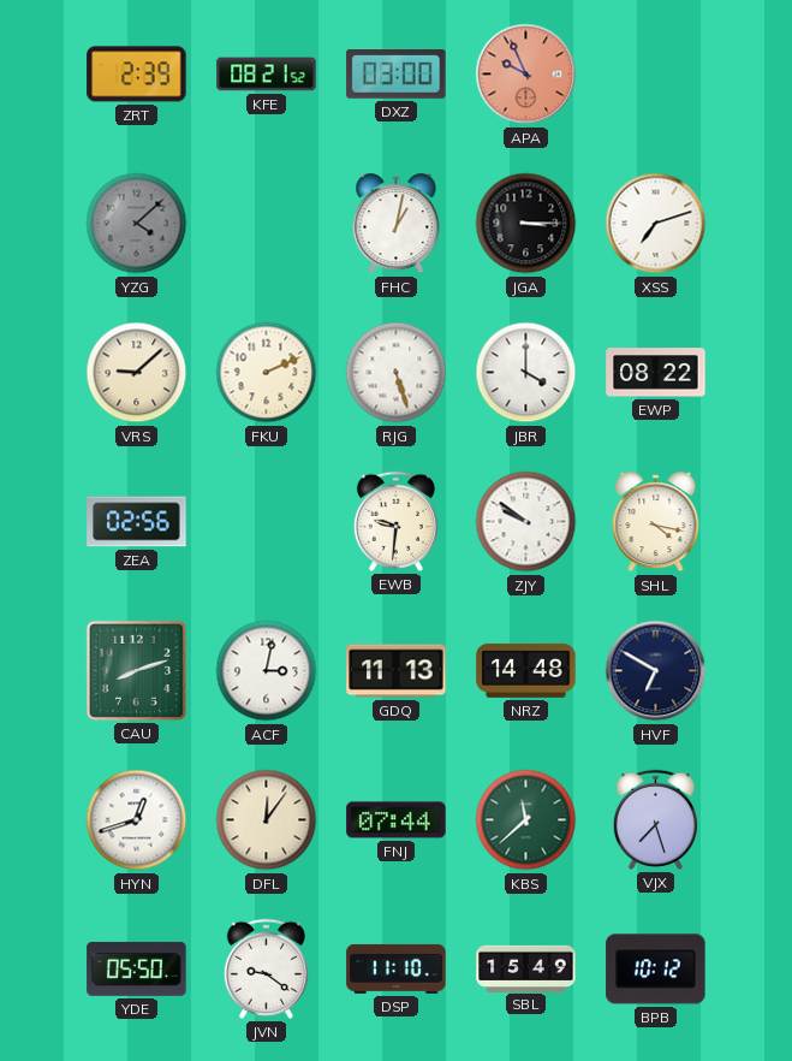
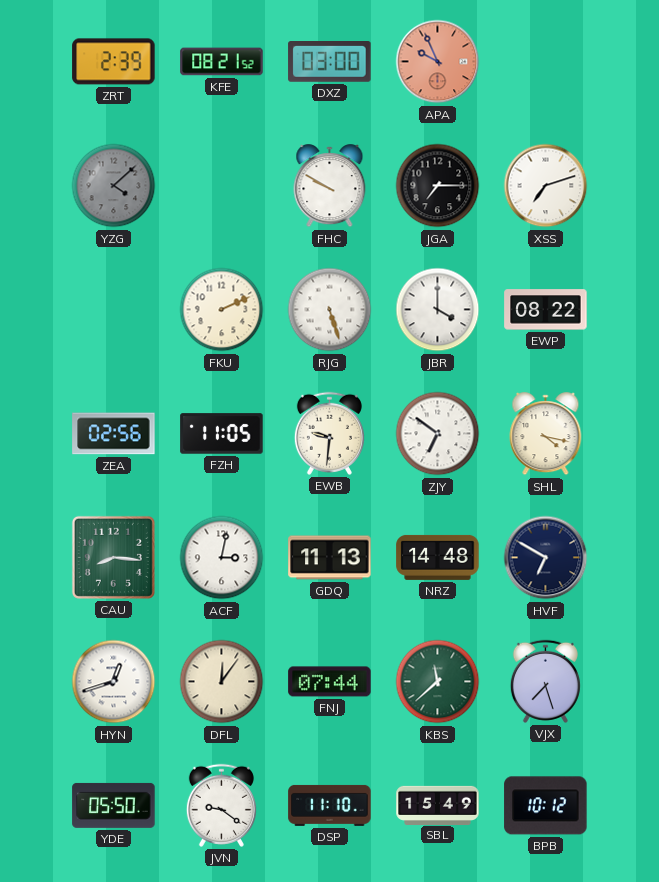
FHC: 1:02 -> 9:50 (330, 186)
JGA: 3:15 -> 7:15 (438, 186)
VRS: 9:08 -> none (137, 373)
FZH: none -> 11:05 (222, 434)
ZJY: 9:51 -> 6:51 (438, 434)
CAU: 8:12 -> 8:16 (113, 557)
